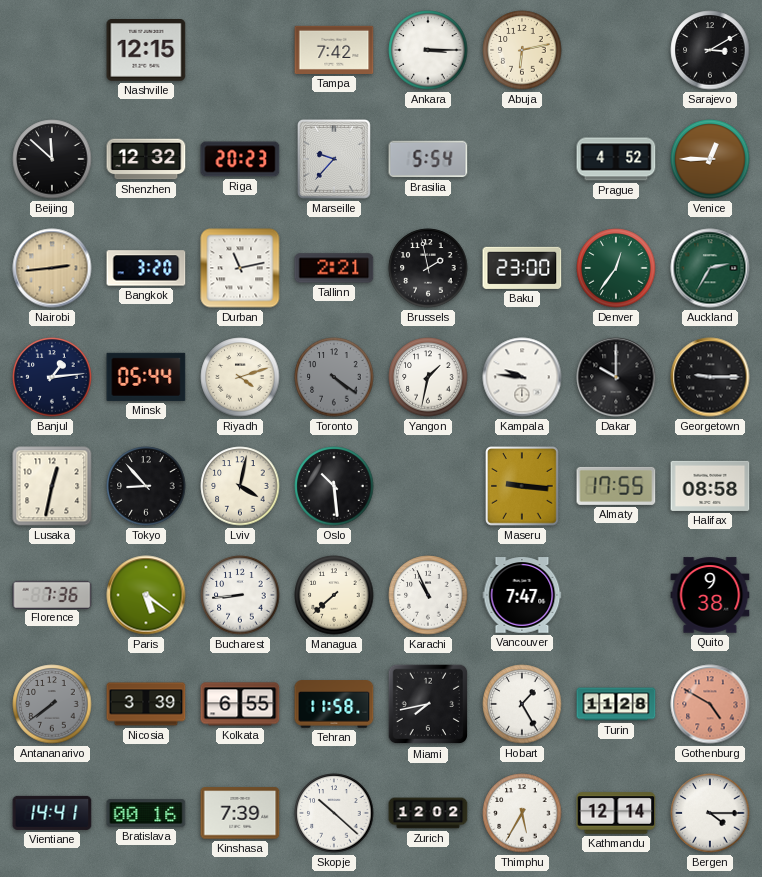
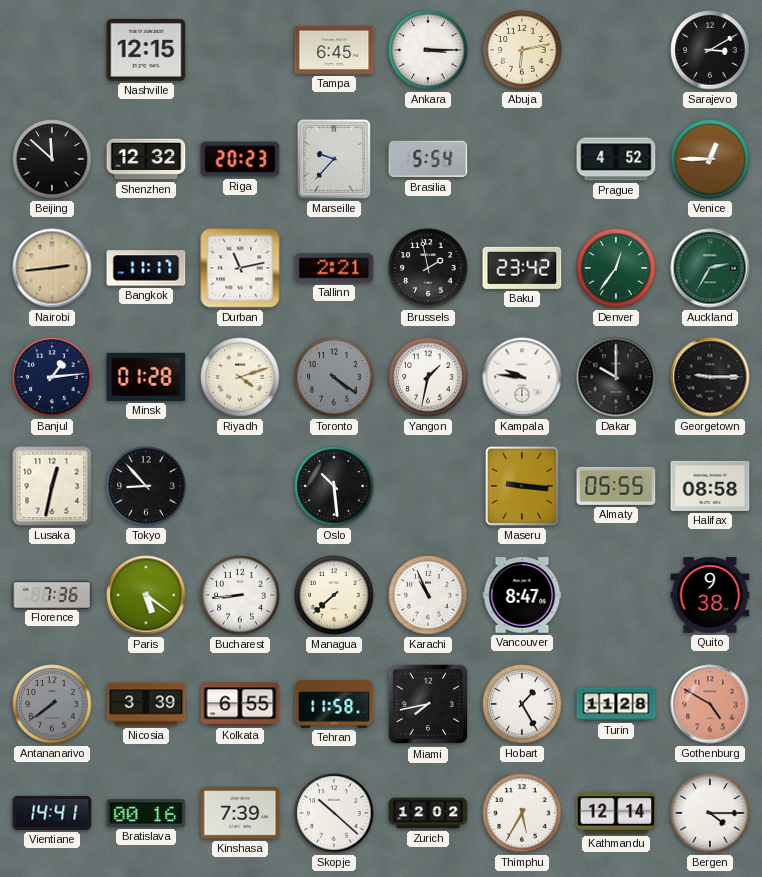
Tampa: 7:42 -> 6:45 (334, 50)
Bangkok: 3:20 -> 11:17 (146, 268)
Baku: 23:00 -> 23:42 (522, 268)
Minsk: 05:44 -> 01:28 (146, 377)
Lviv: 4:02 -> none (240, 486)
Almaty: 17:55 -> 05:55 (616, 486)
Vancouver: 7:47 -> 8:47 (522, 595)
